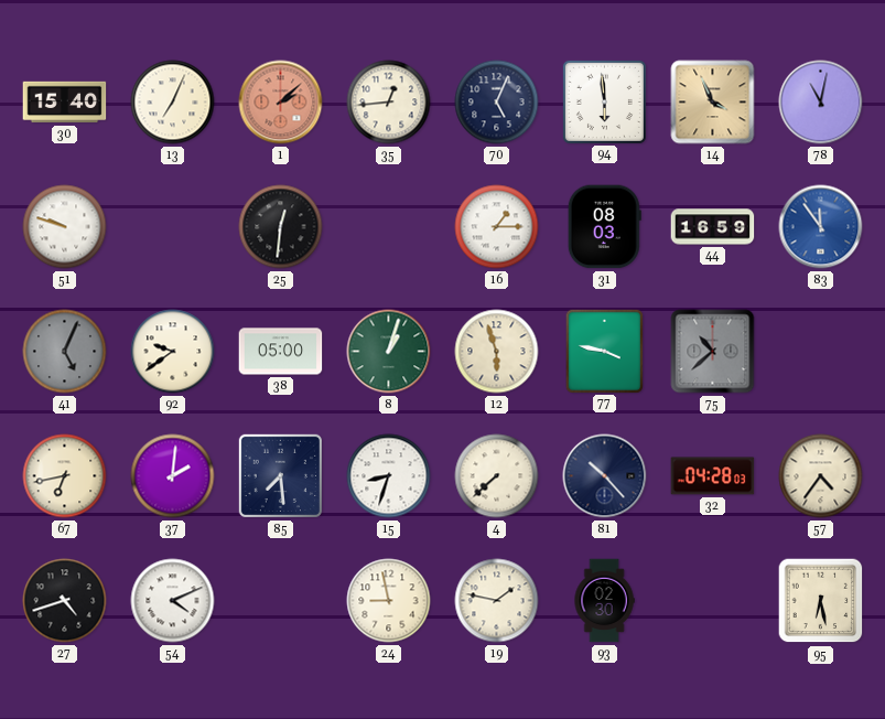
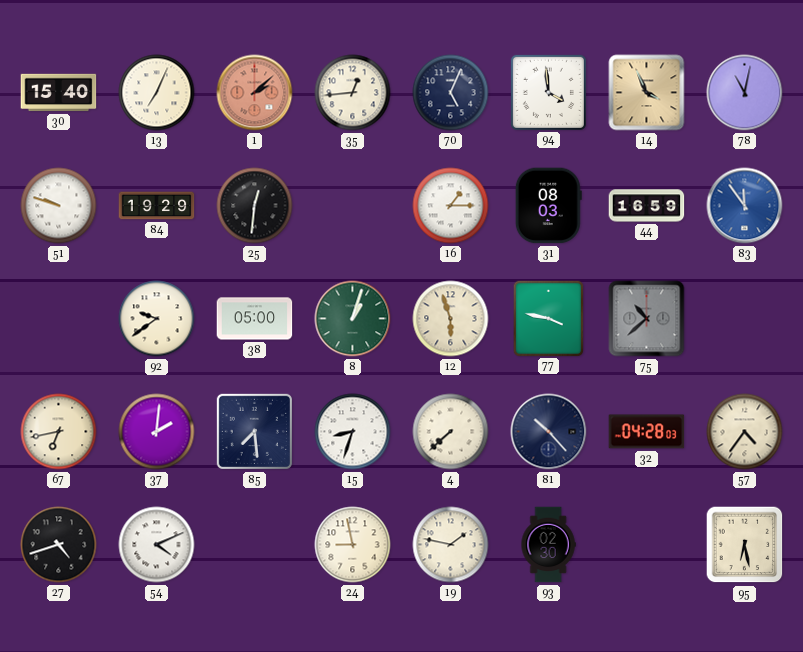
94: 5:59 -> 3:59 (548, 92)
84: none -> 19:29 (157, 206)
41: 5:04 -> none (65, 352)
